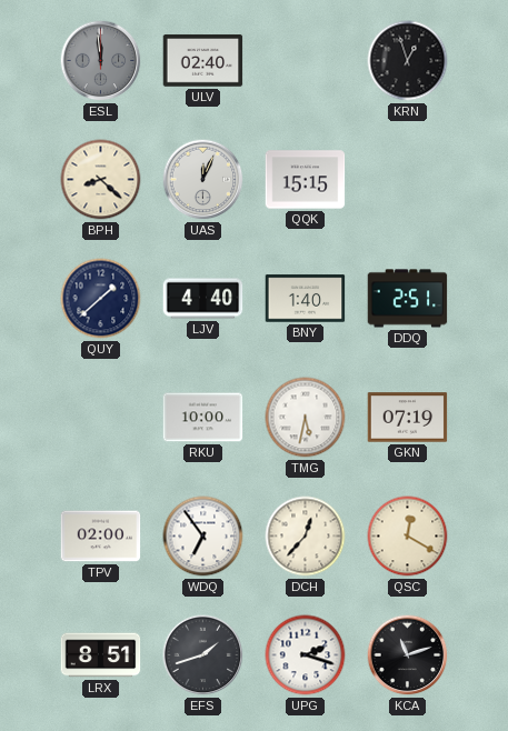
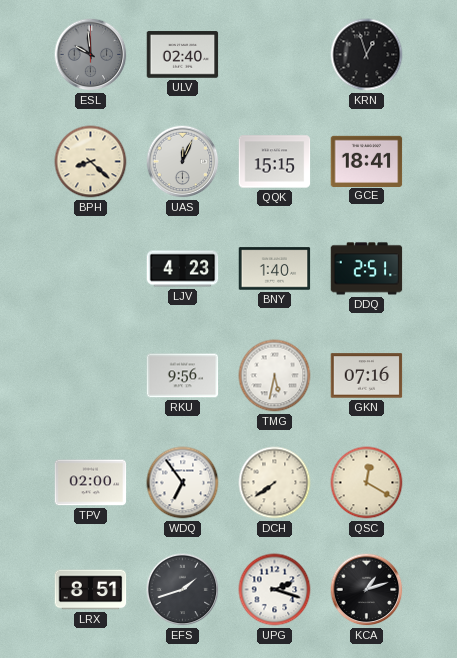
ESL: 11:59 -> 9:59 (91, 55)
GCE: none -> 18:41 (367, 161)
QUY: 1:38 -> none (101, 299)
LJV: 4:40 -> 4:23 (183, 269)
RKU: 10:00 -> 9:56 (183, 376)
GKN: 07:19 -> 07:16 (367, 376)
DCH: 12:37 -> 7:39 (275, 483)
KCA: 11:12 -> 1:12 (367, 590)
